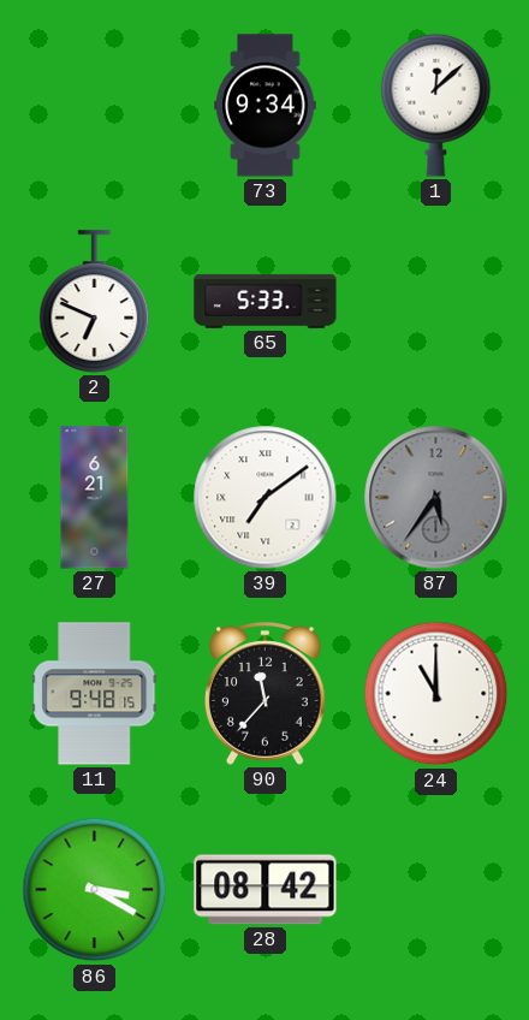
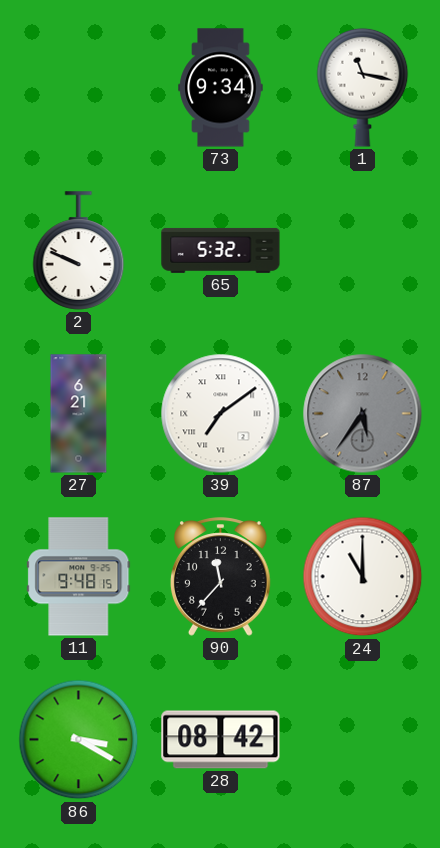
1: 12:08 -> 11:17 (363, 87)
2: 6:49 -> 9:49 (79, 251)
65: 5:33 -> 5:32 (221, 250)
